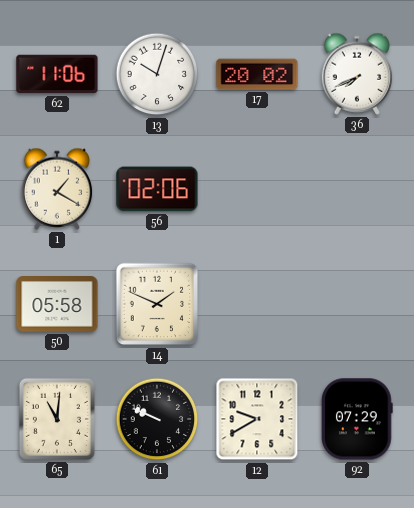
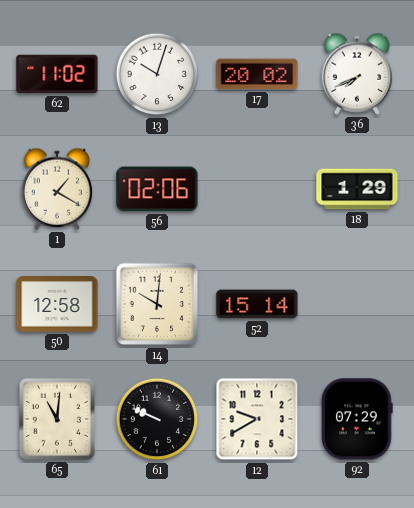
62: 11:06 -> 11:02 (57, 74)
18: none -> 1:29 (357, 189)
50: 05:58 -> 12:58 (57, 304)
14: 1:49 -> 10:01 (157, 304)
52: none -> 15:14 (257, 304)
